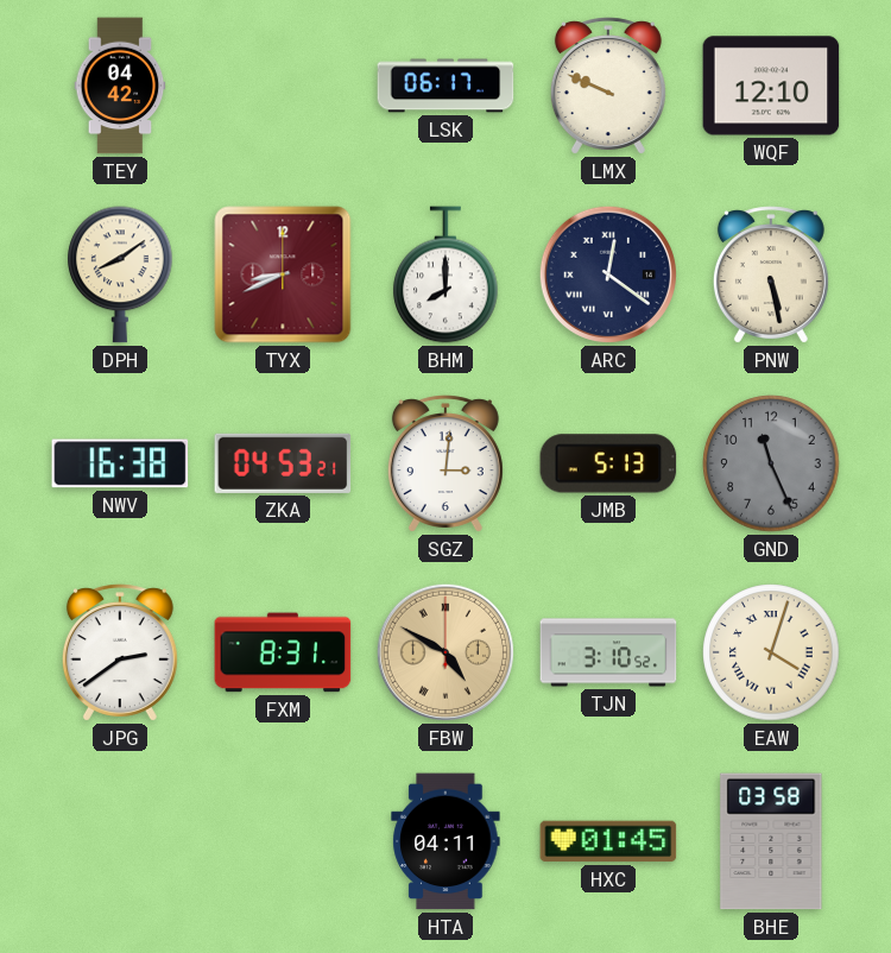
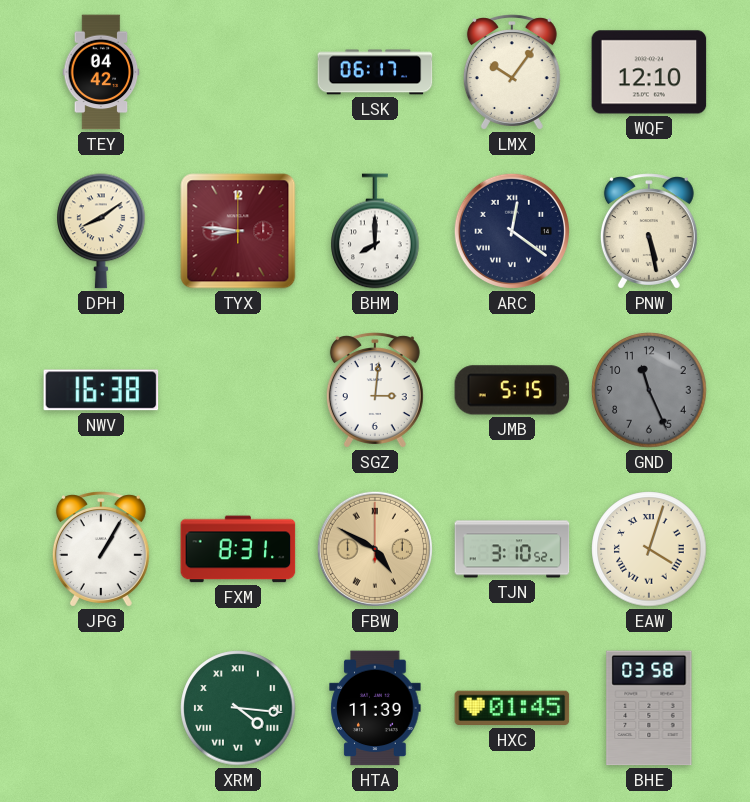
LMX: 9:49 -> 10:06 (512, 72)
TYX: 8:41 -> 8:46 (238, 231)
ZKA: 04:53 -> none (283, 463)
JMB: 5:13 -> 5:15 (512, 390)
JPG: 2:39 -> 1:05 (101, 549)
XRM: none -> 4:16 (238, 708)
HTA: 04:11 -> 11:39 (375, 708)
